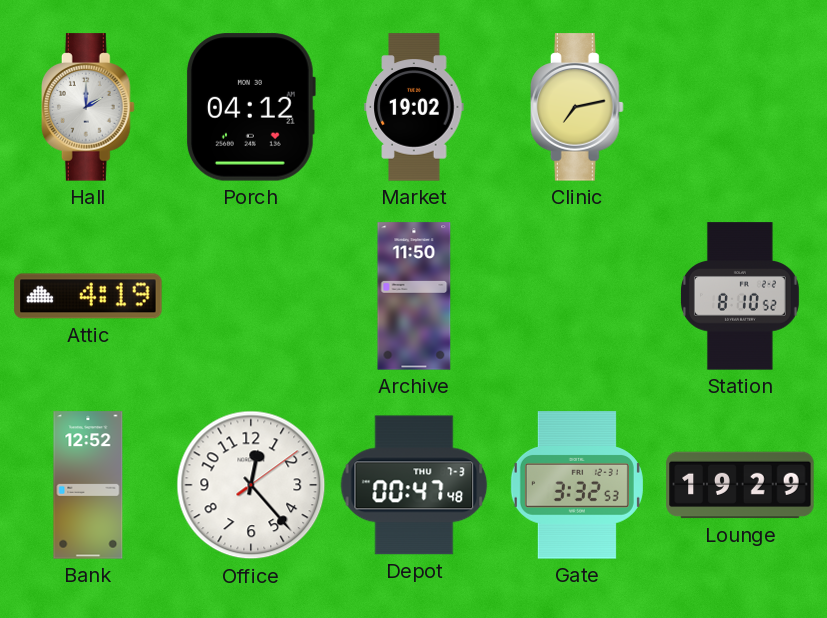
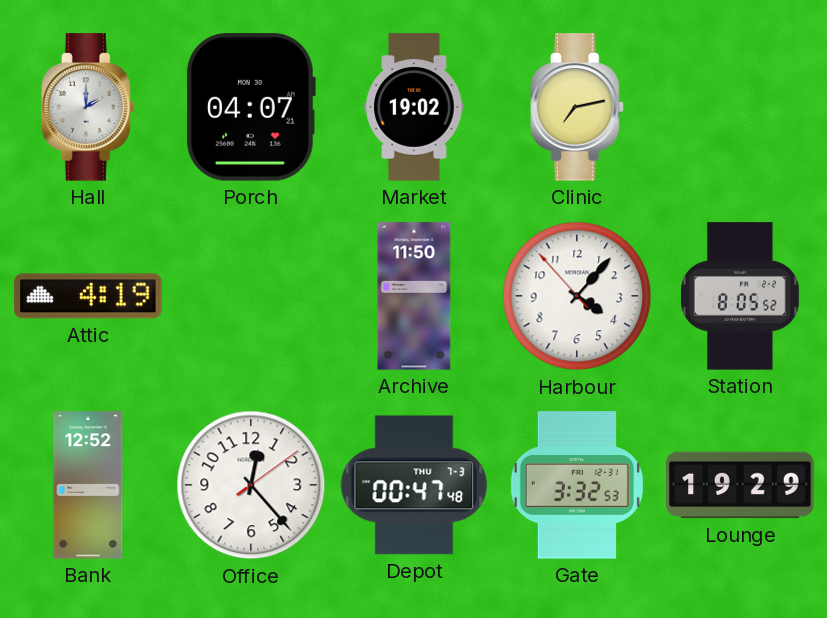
Porch: 04:12 -> 04:07 (251, 107)
Harbour: none -> 4:06 (577, 296)
Station: 8:10 -> 8:05 (740, 296)
